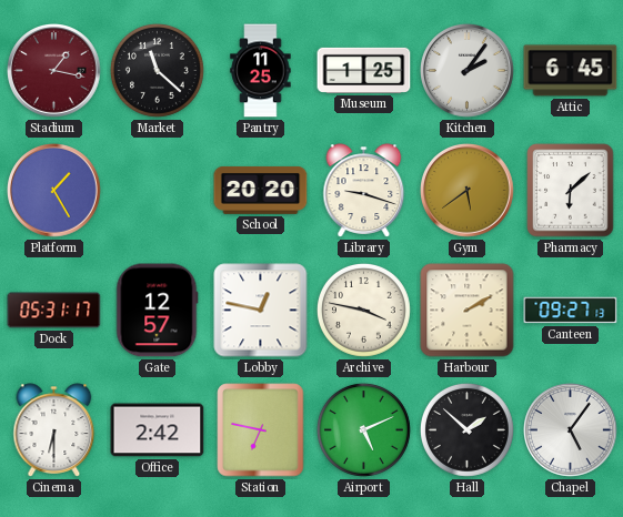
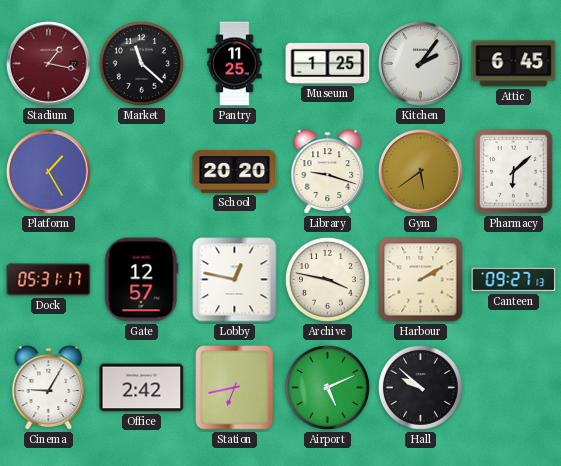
Cinema: 6:30 -> 9:05 (49, 388)
Station: 6:47 -> 6:43 (235, 388)
Hall: 1:52 -> 9:52 (420, 387)
Chapel: 5:06 -> none (571, 430)
